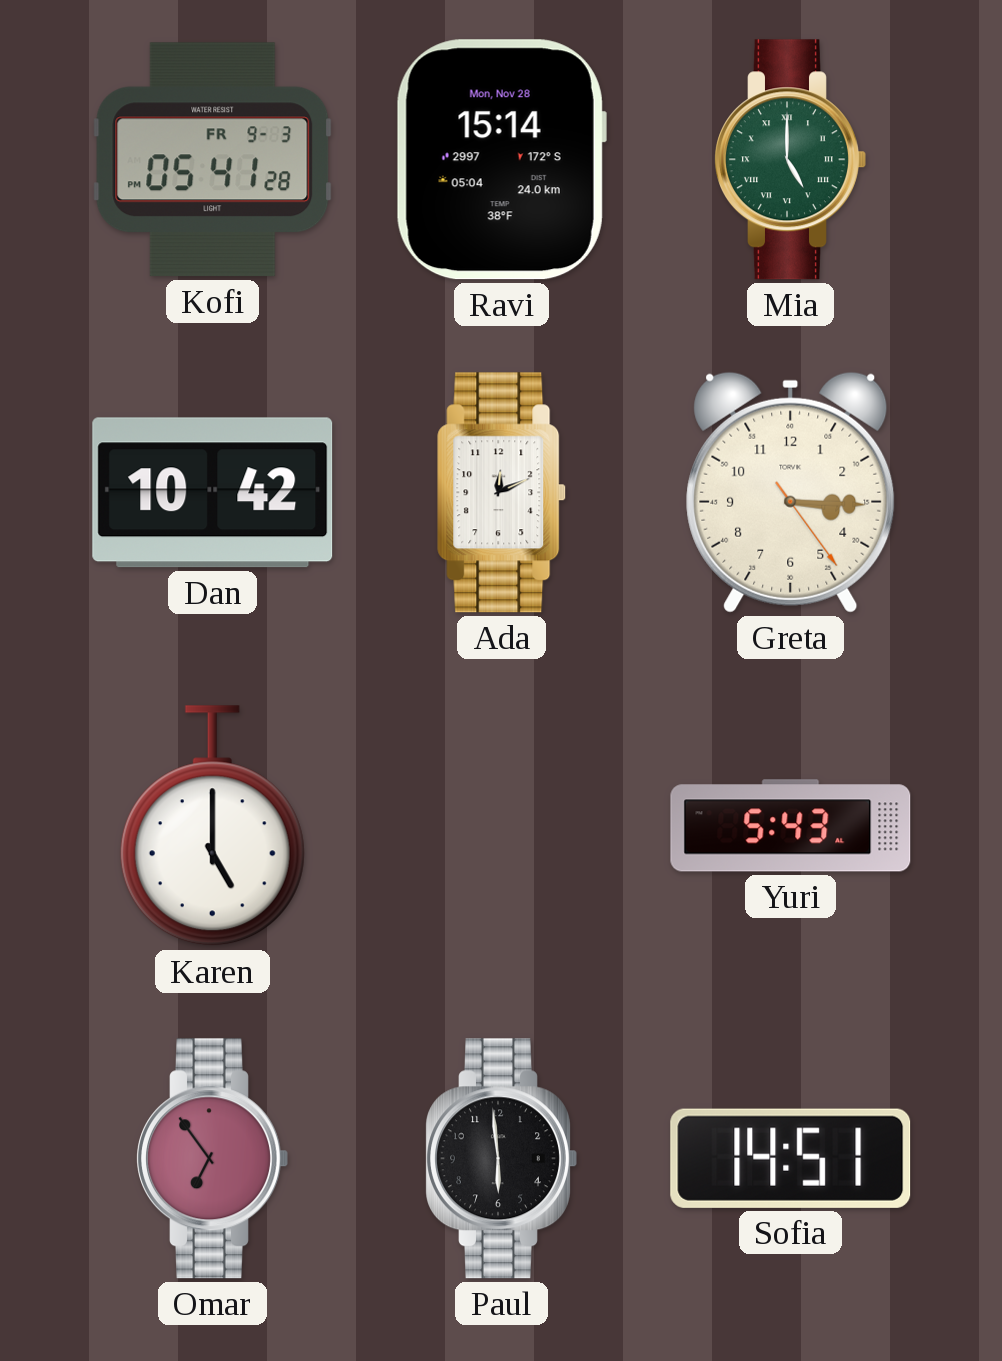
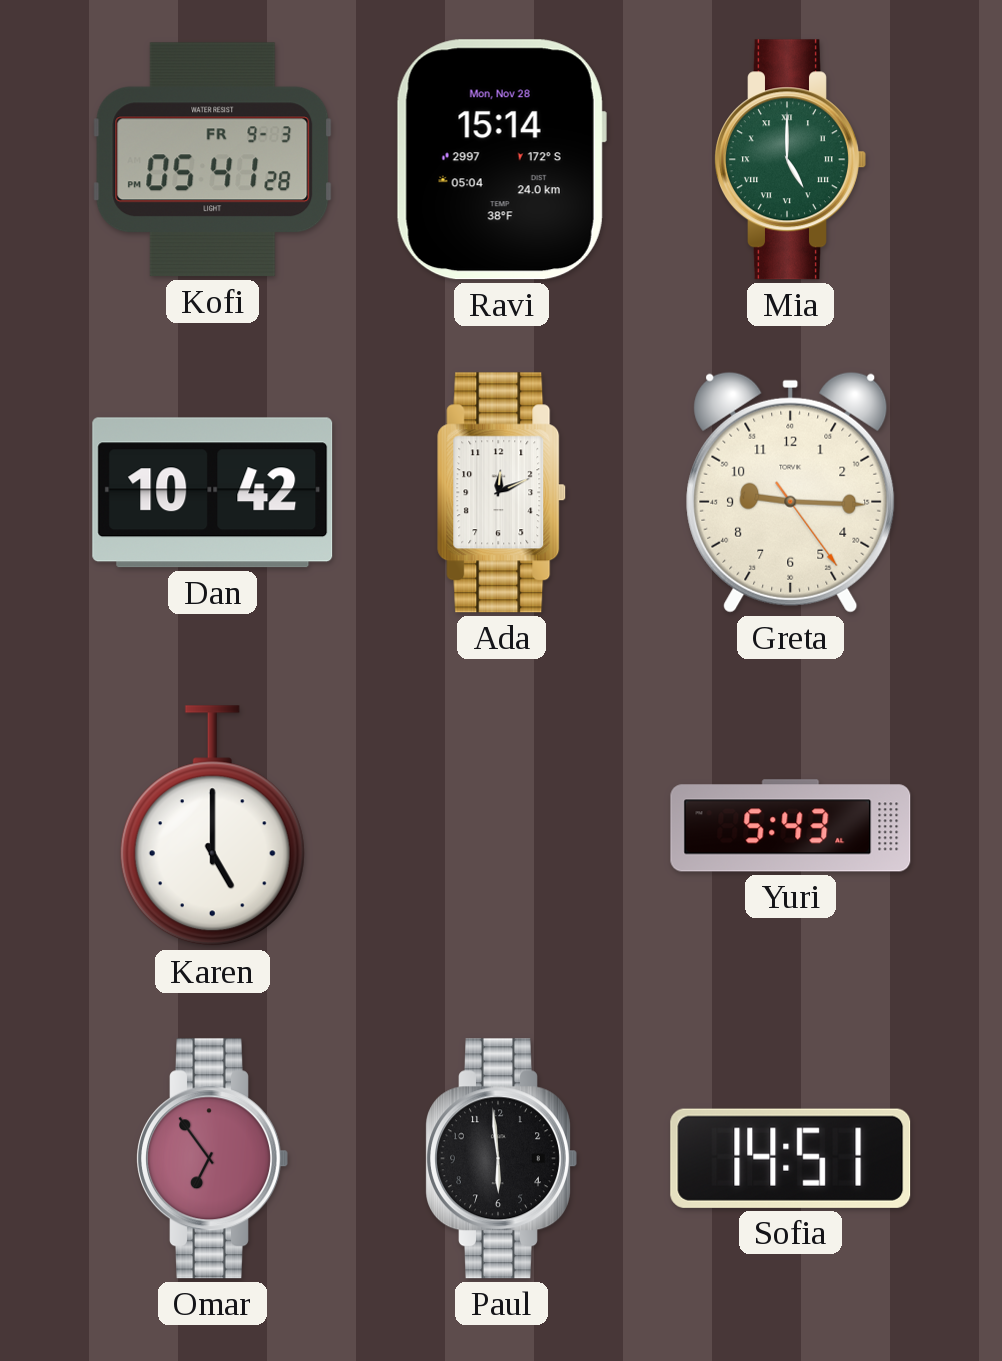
Greta: 3:15 -> 9:15 (791, 492)
